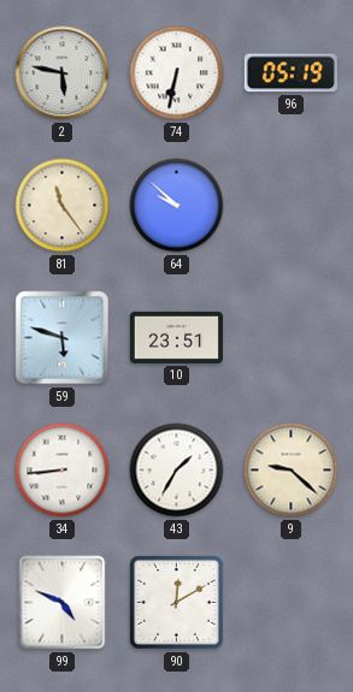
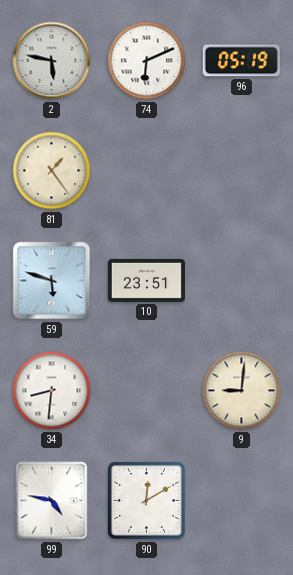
74: 6:32 -> 6:11 (147, 61)
81: 11:24 -> 1:24 (52, 171)
64: 9:52 -> none (177, 206)
34: 8:44 -> 8:31 (52, 391)
43: 1:35 -> none (177, 471)
9: 9:22 -> 9:01 (242, 391)
99: 4:49 -> 4:47 (52, 501)
